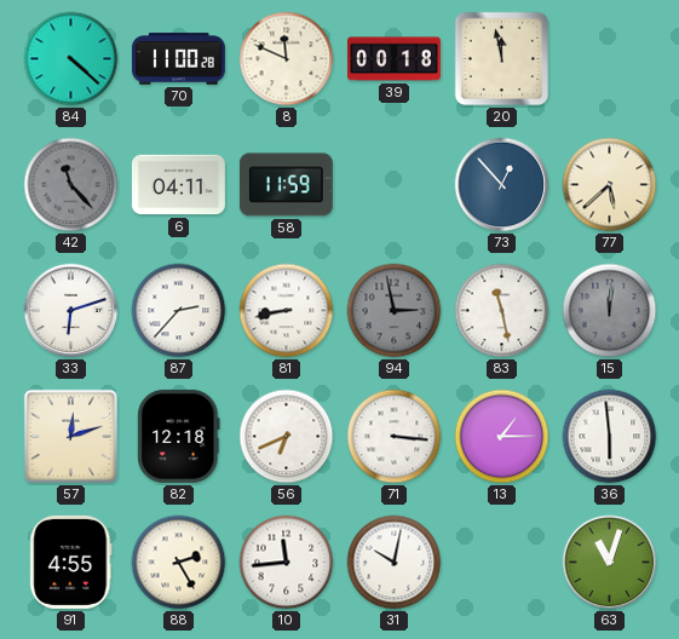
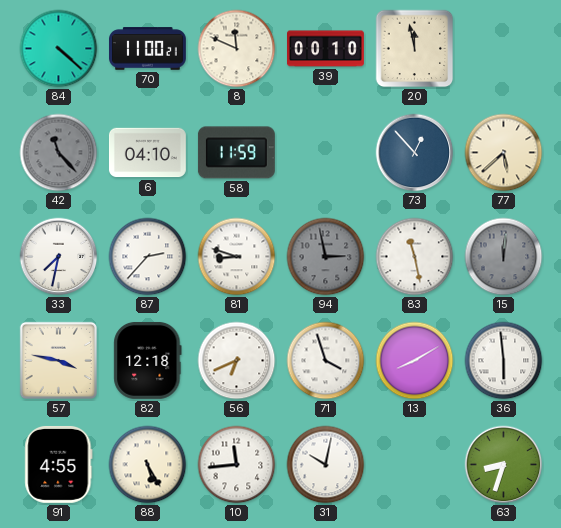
70: 11:00:28 -> 11:00:21 (148, 49)
39: 00:18 -> 00:10 (326, 49)
6: 04:11 -> 04:10 (148, 153)
33: 6:12 -> 7:32 (59, 257)
81: 8:43 -> 8:48 (237, 257)
57: 12:12 -> 3:47 (58, 360)
71: 3:16 -> 3:57 (326, 361)
13: 1:15 -> 8:10 (415, 361)
88: 2:25 -> 5:25 (148, 465)
63: 11:03 -> 8:33 (504, 465)
